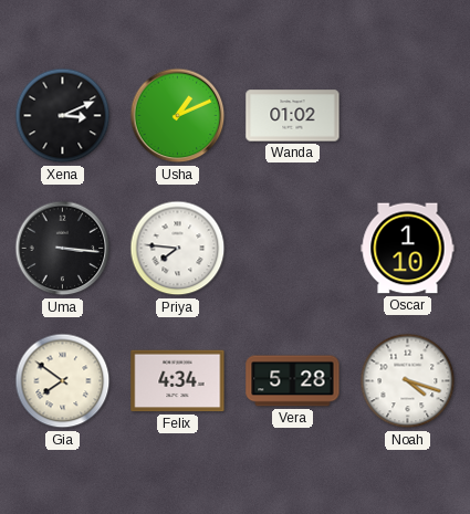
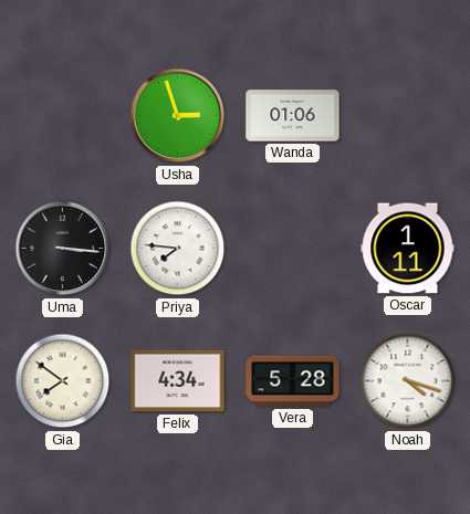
Xena: 3:11 -> none (63, 116)
Usha: 1:11 -> 2:57 (178, 116)
Wanda: 01:02 -> 01:06 (293, 116)
Oscar: 1:10 -> 1:11 (408, 249)
